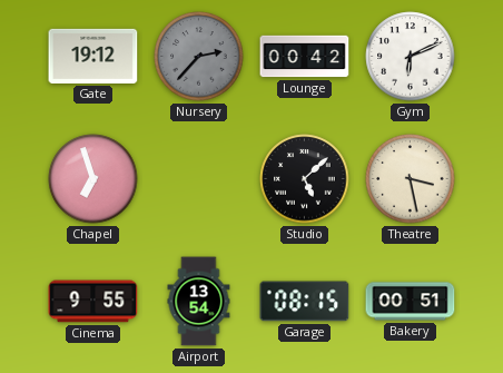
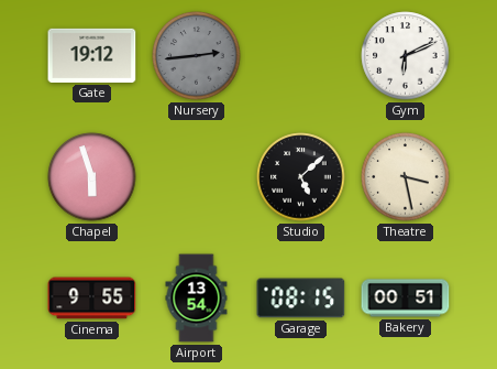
Nursery: 2:37 -> 2:44 (197, 56)
Lounge: 00:42 -> none (305, 57)
Chapel: 6:57 -> 5:57 (92, 177)
